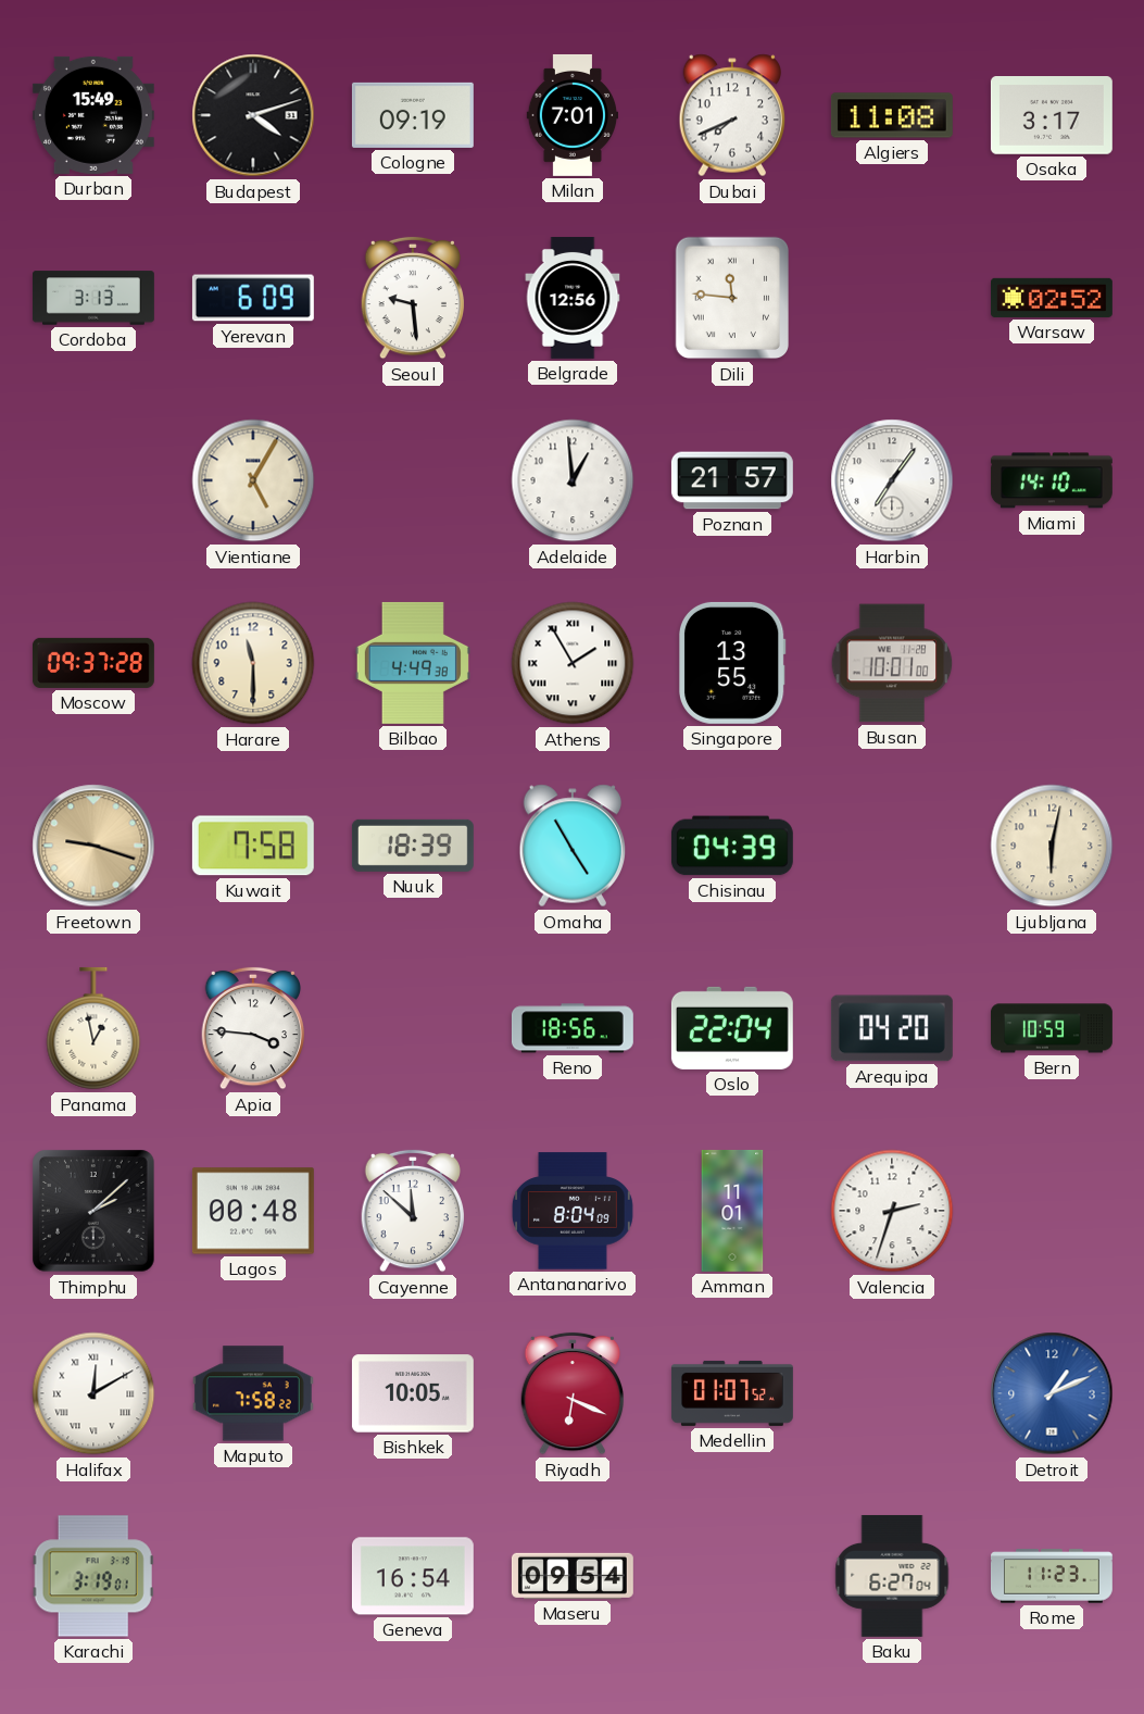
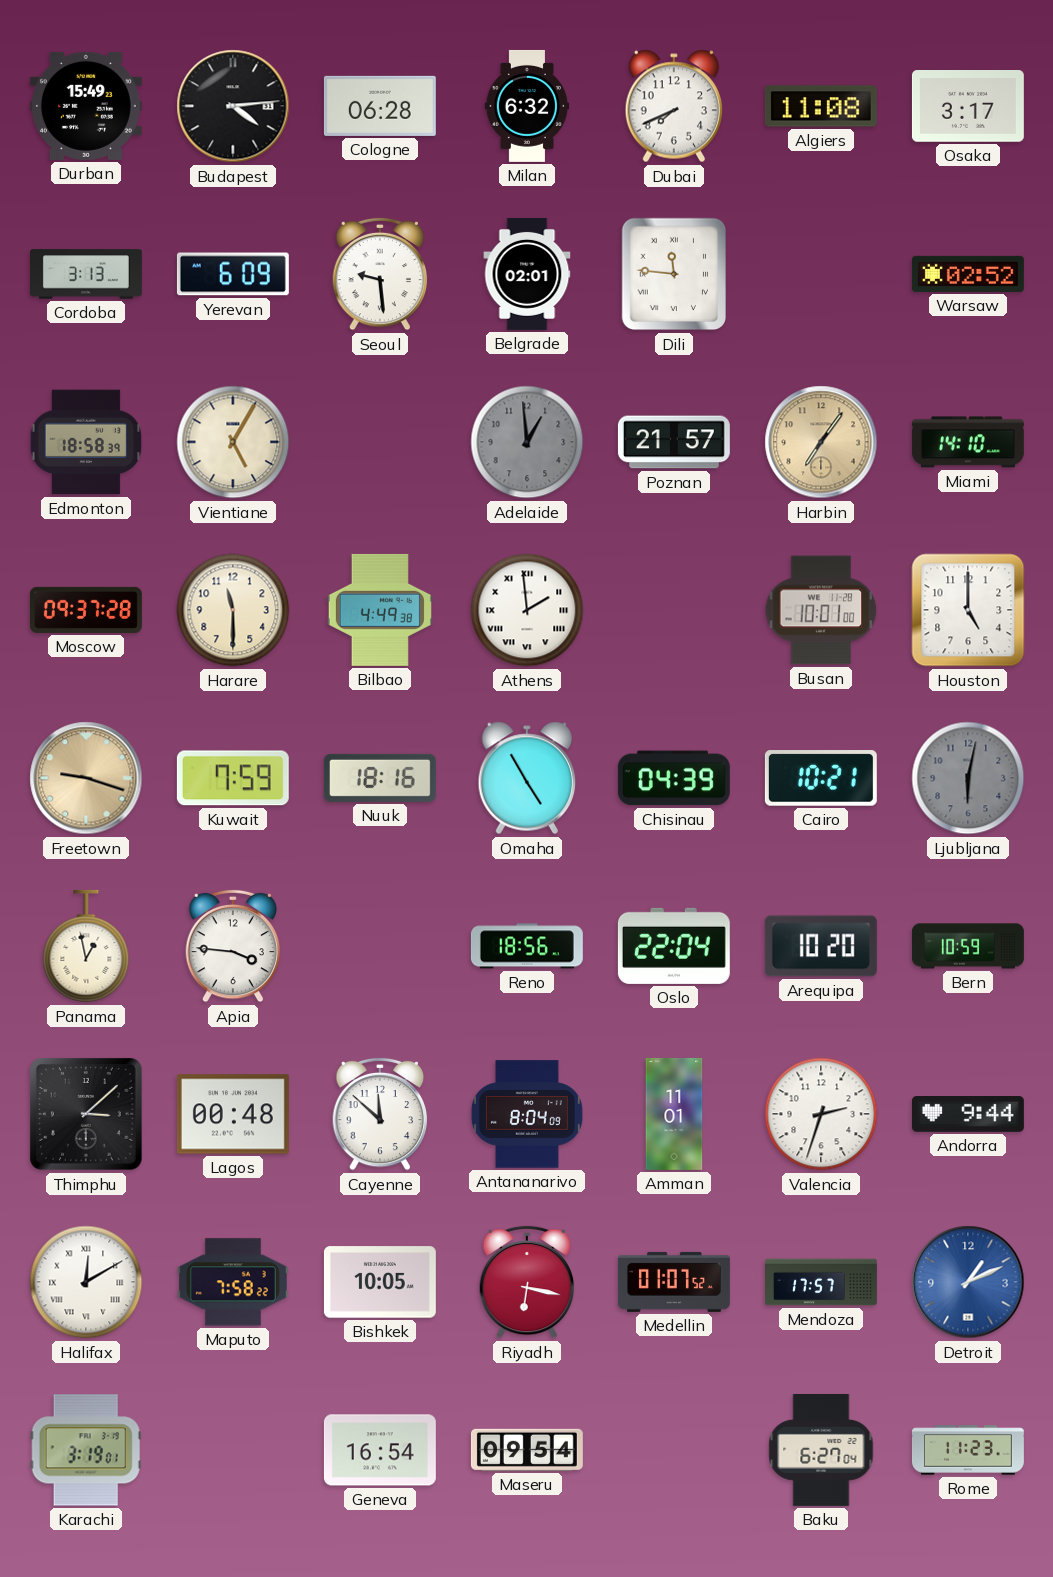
Budapest: 4:12 -> 4:14 (233, 106)
Cologne: 09:19 -> 06:28 (380, 106)
Milan: 7:01 -> 6:32 (526, 106)
Belgrade: 12:56 -> 02:01 (527, 274)
Edmonton: none -> 18:58 (86, 442)
Adelaide dial: white -> grey (527, 442)
Harbin dial: white -> champagne (821, 442)
Athens: 1:55 -> 1:59 (527, 610)
Singapore: 13:55 -> none (732, 663)
Houston: none -> 5:00 (968, 610)
Kuwait: 7:58 -> 7:59 (233, 778)
Nuuk: 18:39 -> 18:16 (380, 778)
Cairo: none -> 10:21 (821, 778)
Ljubljana dial: cream -> grey (968, 778)
Arequipa: 04:20 -> 10:20 (821, 946)
Thimphu: 2:08 -> 3:08 (86, 1114)
Andorra: none -> 9:44 (968, 1115)
Riyadh: 6:19 -> 6:17 (527, 1282)
Mendoza: none -> 17:57 (822, 1282)
